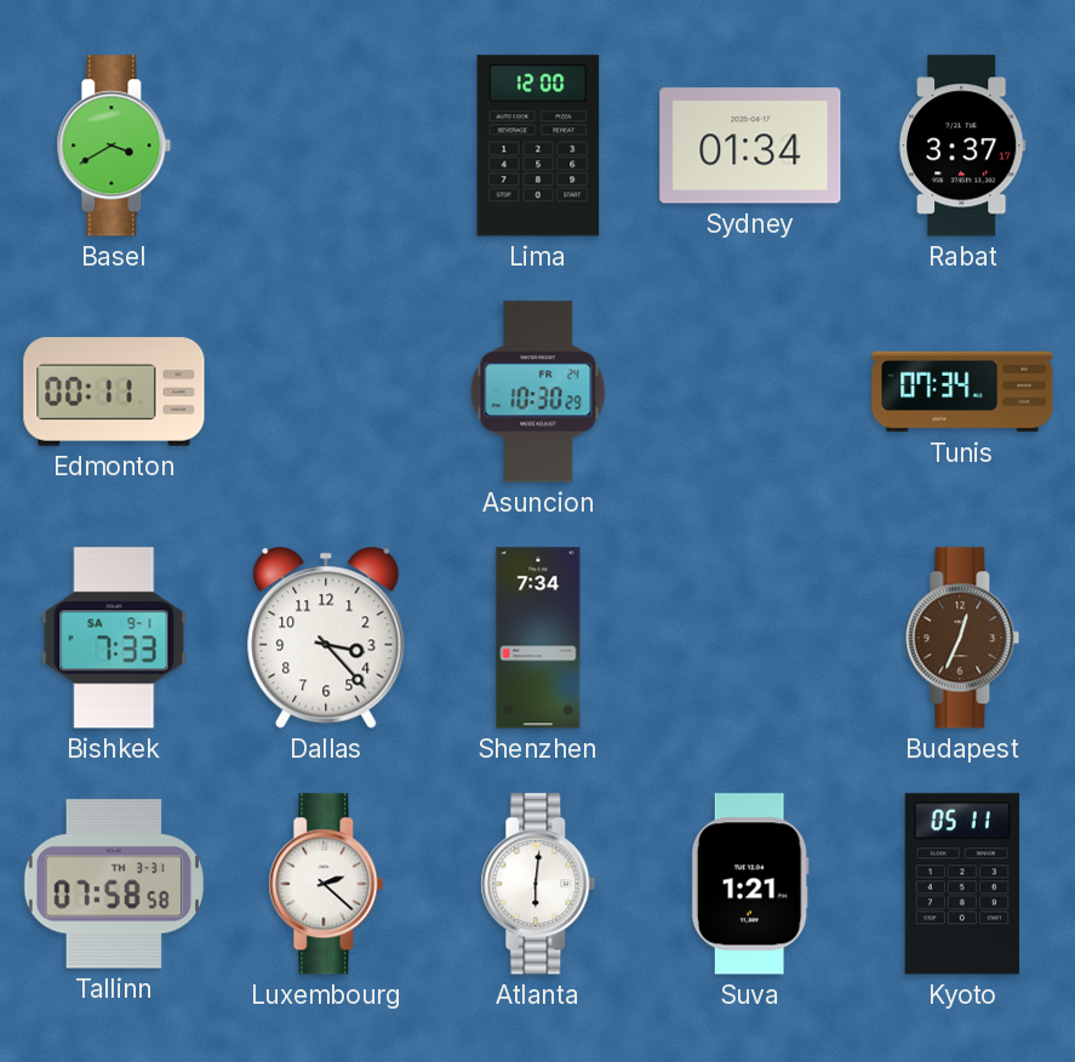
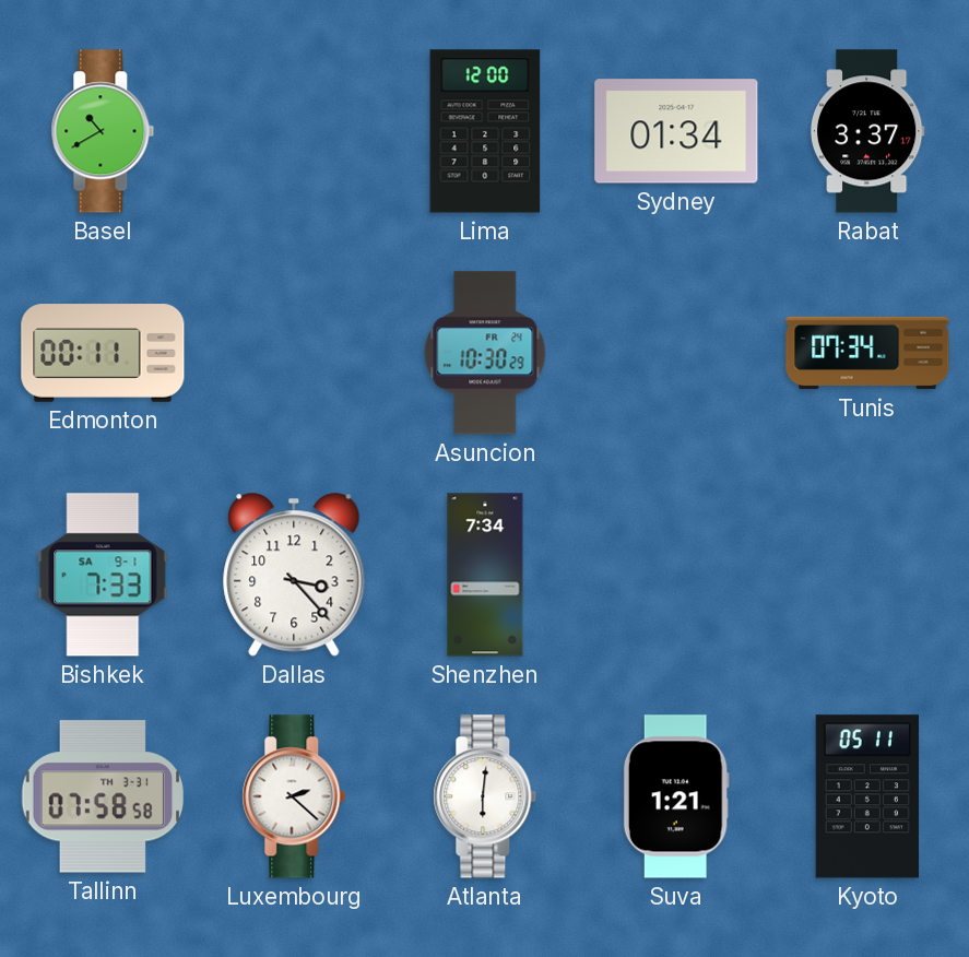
Basel: 3:40 -> 10:40 (103, 131)
Budapest: 12:34 -> none (962, 638)
